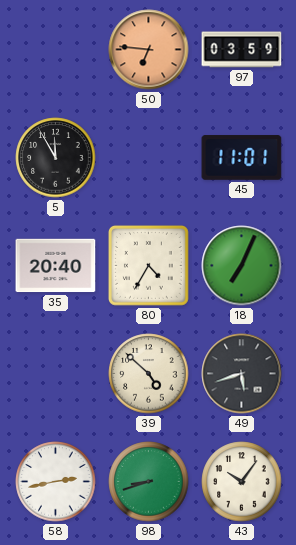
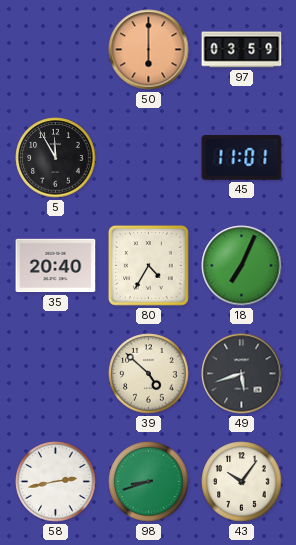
50: 6:46 -> 6:00 (149, 50)
